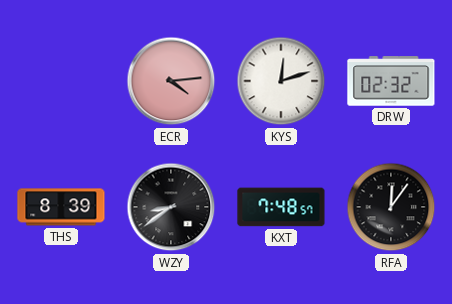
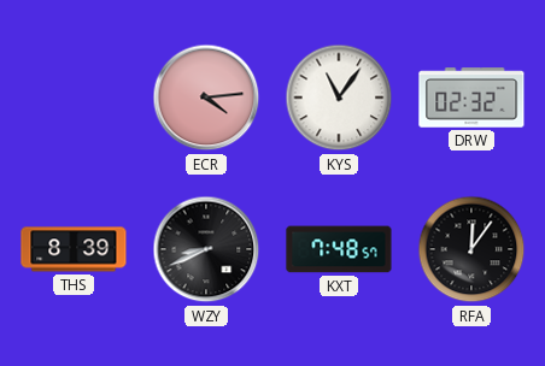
KYS: 12:12 -> 11:06 (339, 98)
WZY: 8:39 -> 8:41 (206, 249)
